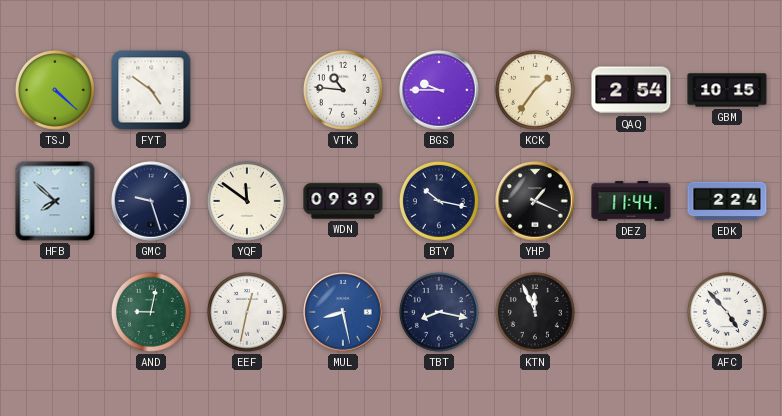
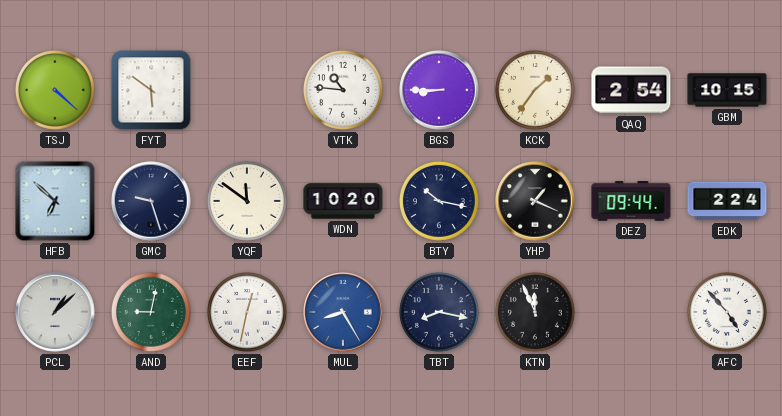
FYT: 4:51 -> 5:51 (151, 90)
BGS: 9:45 -> 8:45 (439, 90)
HFB: 7:52 -> 6:52 (55, 201)
WDN: 09:39 -> 10:20 (343, 201)
DEZ: 11:44 -> 09:44 (631, 201)
PCL: none -> 1:08 (55, 312)
MUL: 8:28 -> 8:25 (343, 312)
